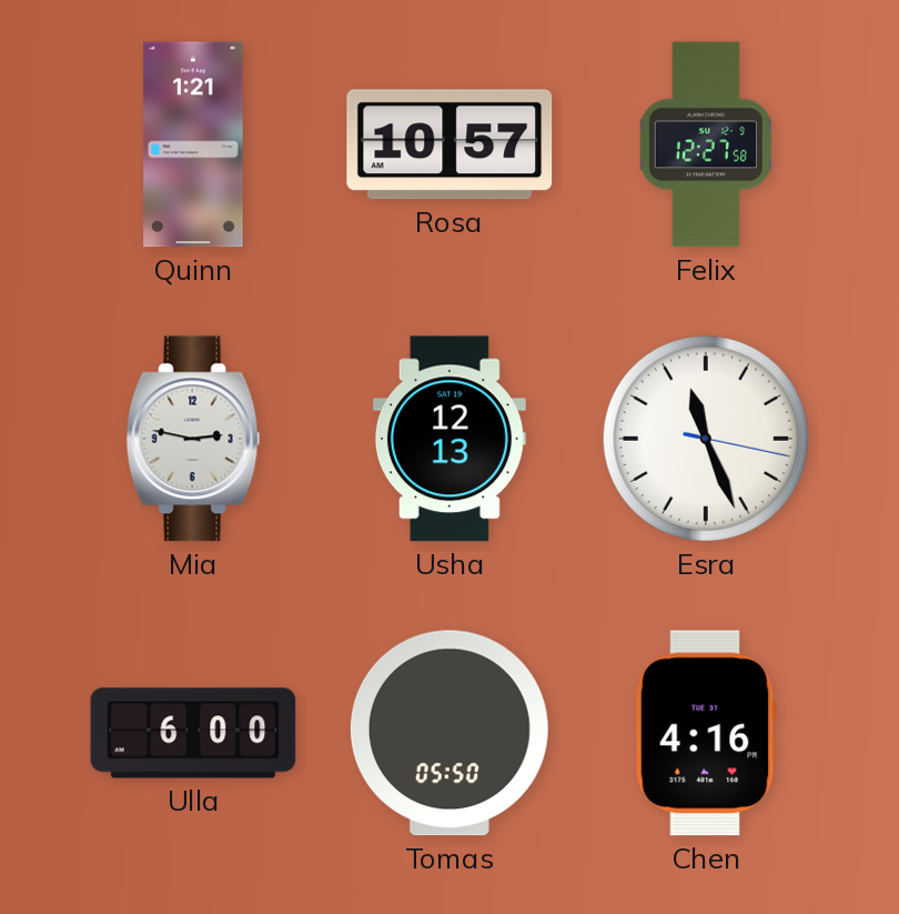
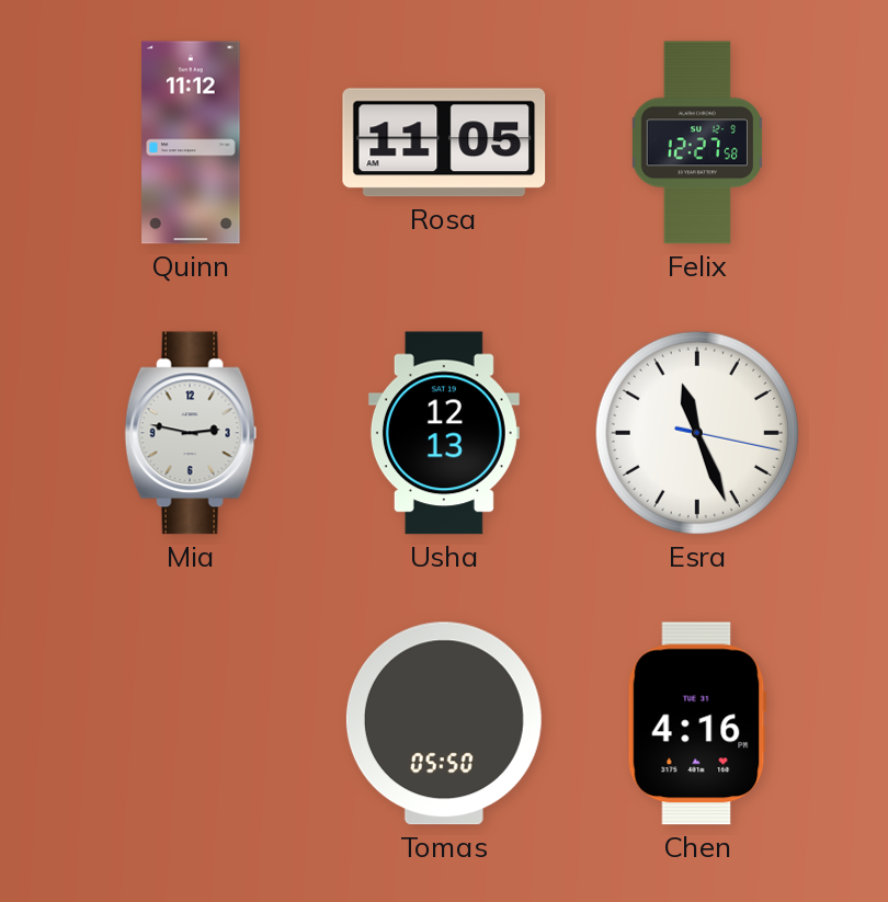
Quinn: 1:21 -> 11:12 (191, 142)
Rosa: 10:57 -> 11:05 (444, 142)
Ulla: 6:00 -> none (193, 733)
